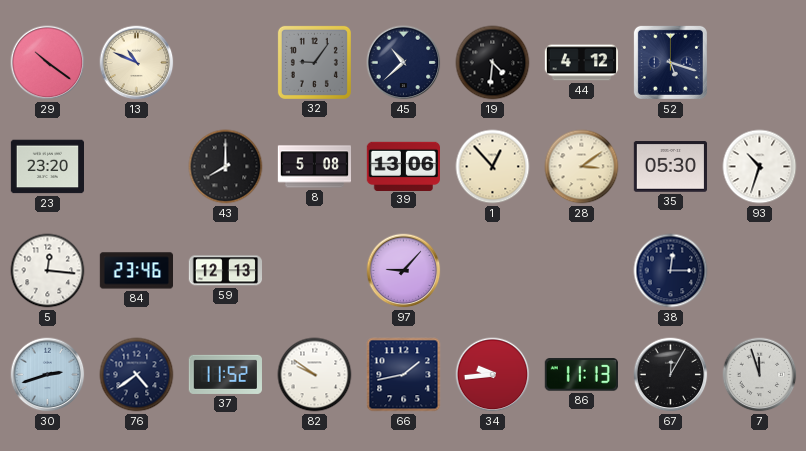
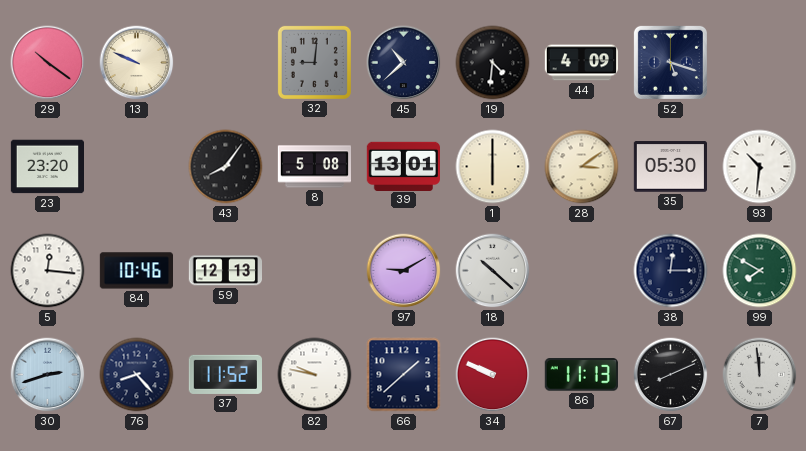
13: 10:49 -> 9:49 (137, 63)
32: 9:06 -> 9:01 (314, 62)
44: 4:12 -> 4:09 (581, 63)
43: 8:00 -> 8:06 (226, 167)
39: 13:06 -> 13:01 (403, 166)
1: 12:53 -> 6:00 (493, 167)
93: 10:33 -> 10:31 (760, 167)
84: 23:46 -> 10:46 (136, 271)
97: 9:07 -> 9:10 (404, 271)
18: none -> 10:22 (493, 271)
99: none -> 7:50 (760, 271)
76: 4:39 -> 8:23 (137, 375)
82: 9:51 -> 9:47 (315, 375)
66: 1:43 -> 1:38 (404, 375)
34: 9:44 -> 9:49 (493, 375)
67: 12:05 -> 8:11 (671, 375)
7: 11:57 -> 11:59 (760, 375)
